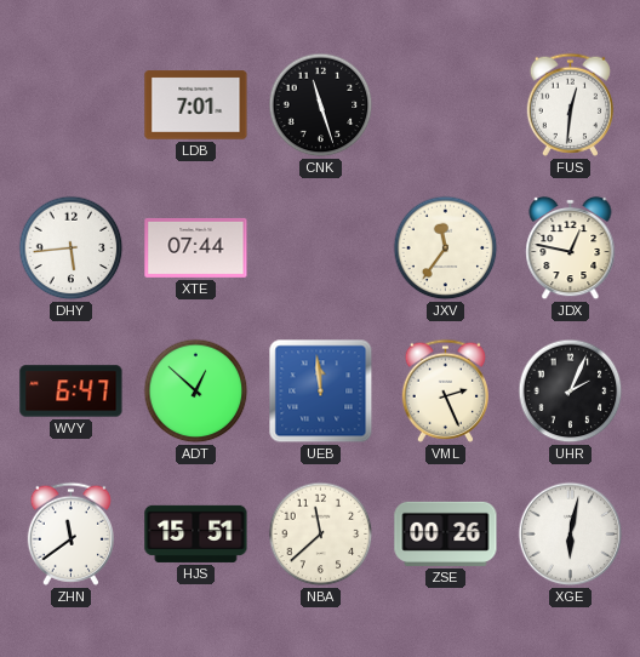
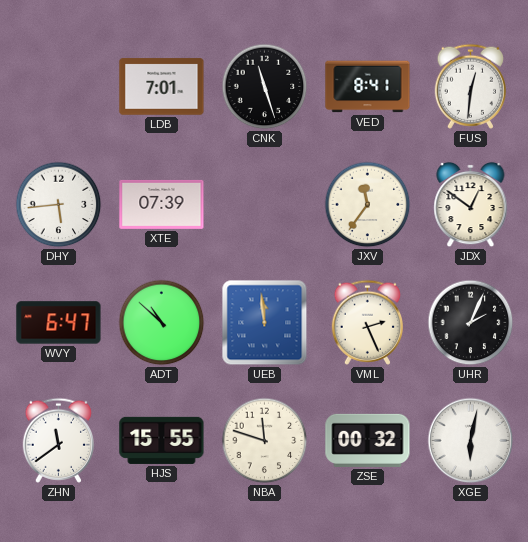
VED: none -> 8:41 (368, 87)
XTE: 07:44 -> 07:39 (162, 204)
JDX: 12:47 -> 12:51 (471, 205)
ADT: 12:52 -> 10:52 (162, 323)
HJS: 15:51 -> 15:55 (162, 440)
NBA: 11:38 -> 11:48 (265, 441)
ZSE: 00:26 -> 00:32 (368, 440)
